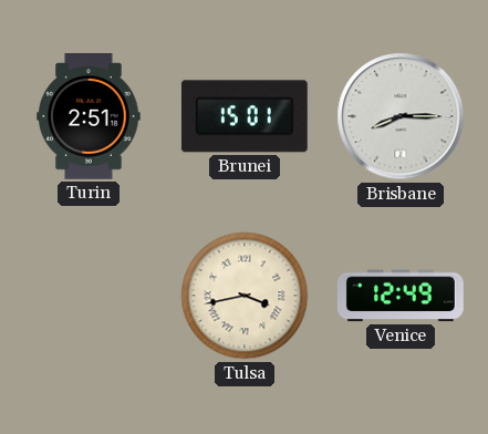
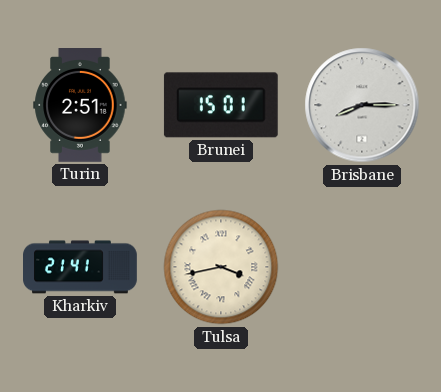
Kharkiv: none -> 21:41 (81, 267)
Venice: 12:49 -> none (401, 296)
